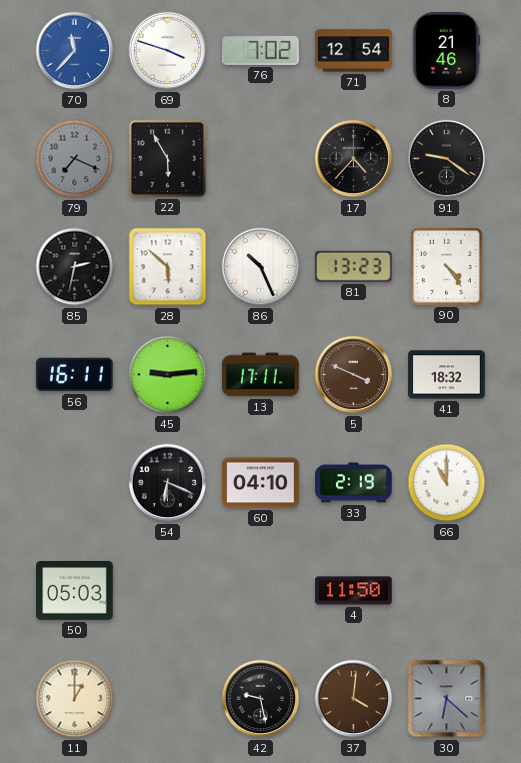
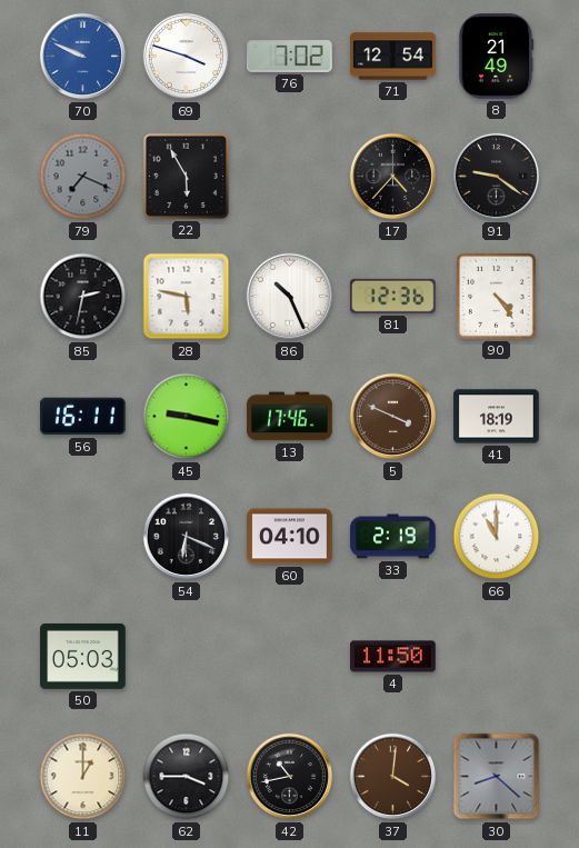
70: 11:37 -> 9:49 (83, 57)
8: 21:46 -> 21:49 (496, 57)
28: 5:52 -> 5:47 (187, 297)
81: 13:23 -> 12:36 (393, 296)
45: 9:14 -> 9:17 (187, 417)
13: 17:11 -> 17:46 (290, 417)
41: 18:32 -> 18:19 (497, 417)
62: none -> 3:45 (187, 777)
42: 9:28 -> 10:43 (290, 777)
30: 6:22 -> 8:22 (497, 777)
